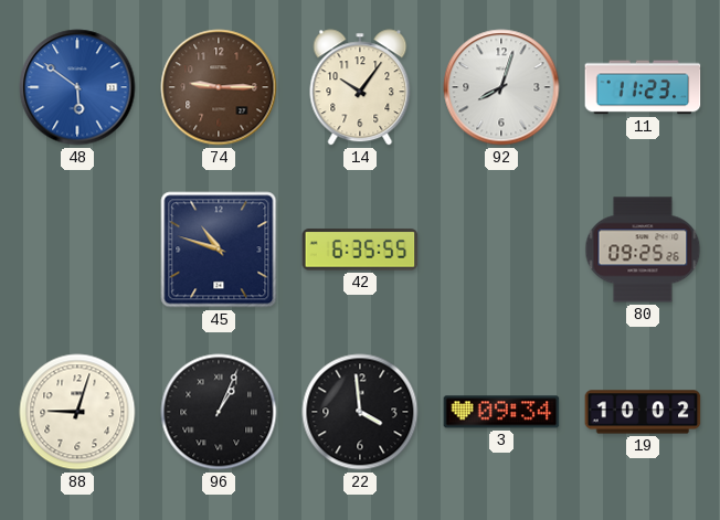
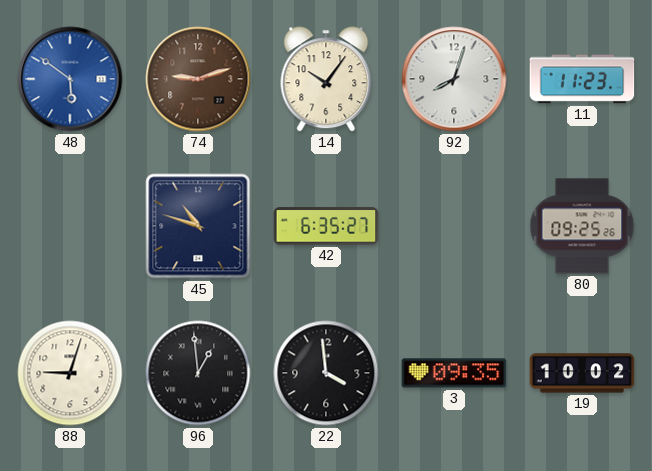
74: 9:15 -> 9:12 (198, 79)
42: 6:35:55 -> 6:35:27 (326, 226)
96: 1:04 -> 12:59 (198, 373)
3: 09:34 -> 09:35 (454, 373)
